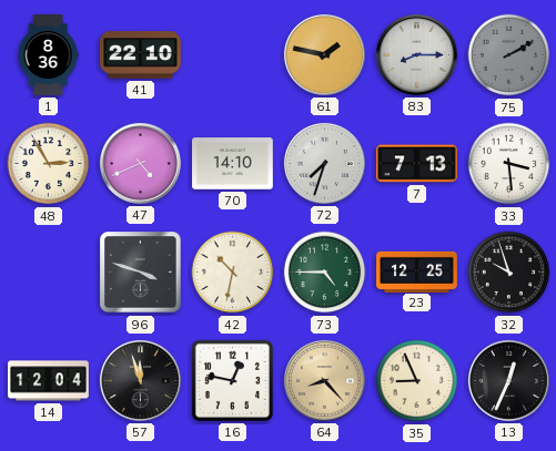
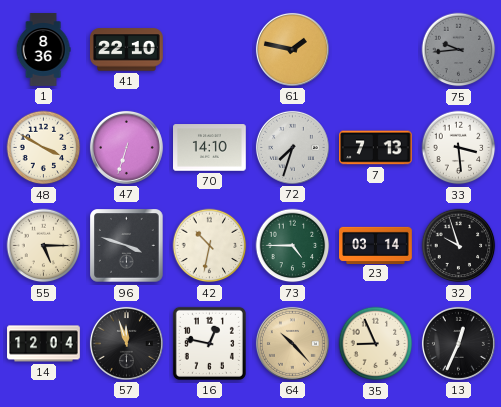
83: 8:15 -> none (416, 54)
75: 2:10 -> 9:44 (459, 50)
48: 2:55 -> 3:50 (44, 148)
47: 4:41 -> 6:33 (126, 147)
55: none -> 5:15 (44, 246)
23: 12:25 -> 03:14 (376, 245)
64: 8:23 -> 10:23 (292, 343)
